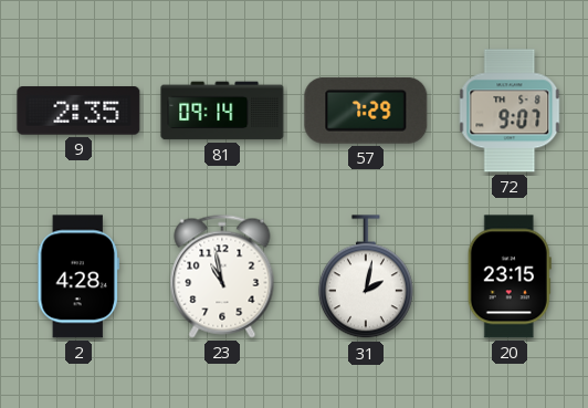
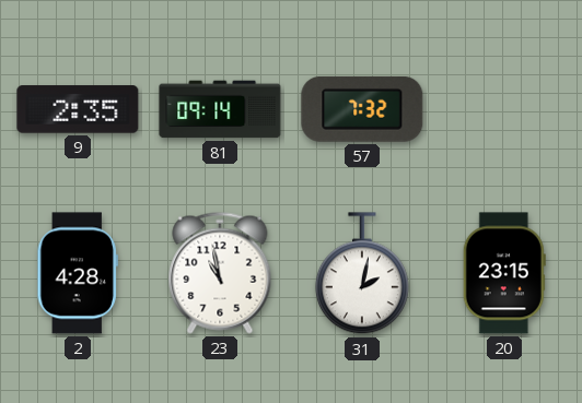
57: 7:29 -> 7:32 (362, 109)
72: 9:07 -> none (510, 111)
